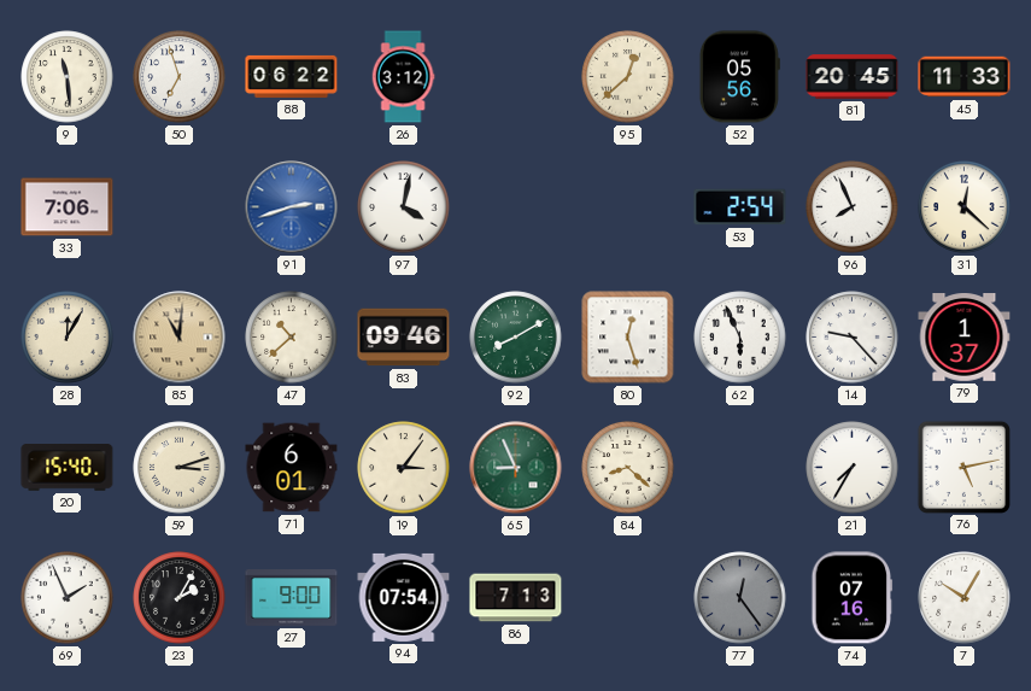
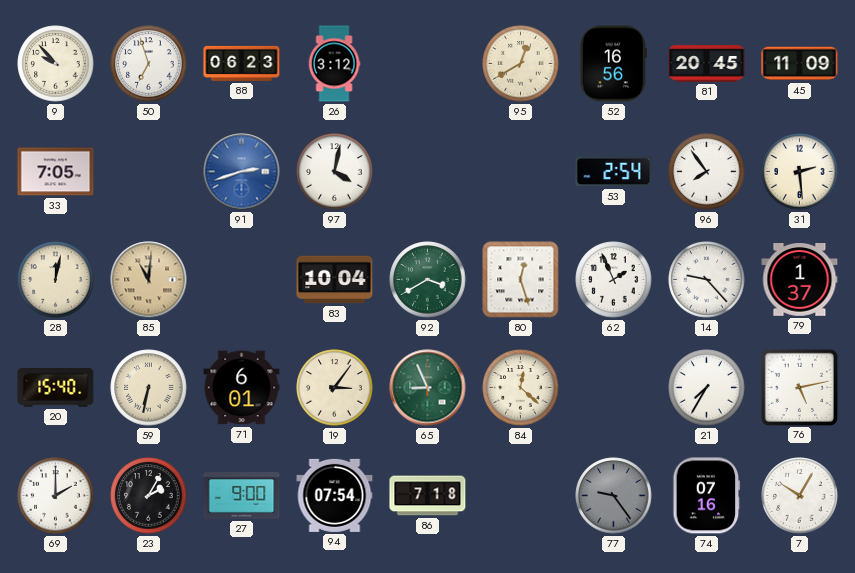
9: 11:29 -> 9:53 (56, 64)
88: 06:22 -> 06:23 (242, 63)
95: 12:38 -> 12:40 (521, 64)
52: 05:56 -> 16:56 (613, 64)
45: 11:33 -> 11:09 (800, 64)
33: 7:06 -> 7:05 (56, 172)
96: 7:56 -> 7:54 (707, 172)
31: 12:22 -> 2:29 (800, 172)
28: 12:05 -> 12:02 (56, 280)
47: 10:38 -> none (292, 338)
83: 09:46 -> 10:04 (335, 280)
92: 8:10 -> 3:40 (428, 280)
62: 5:56 -> 1:56 (614, 280)
59: 3:12 -> 6:32 (149, 388)
84: 8:22 -> 12:22 (521, 388)
69: 1:56 -> 2:00 (56, 496)
86: 7:13 -> 7:18 (428, 496)
77: 12:24 -> 9:24 (614, 496)
